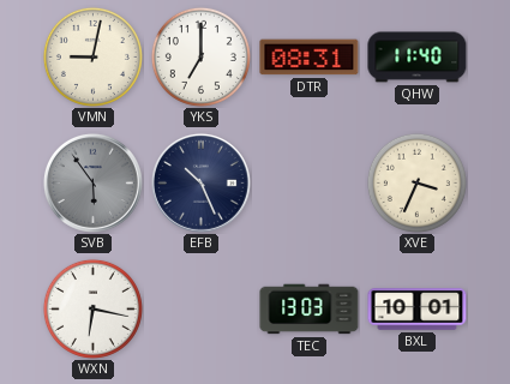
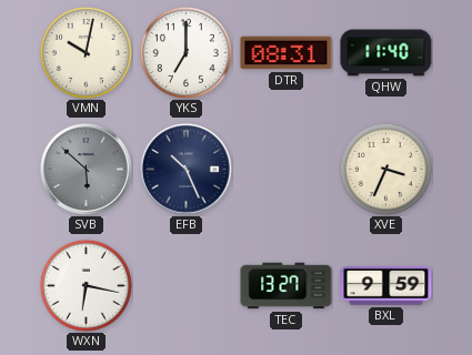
VMN: 9:02 -> 10:02 (86, 52)
SVB: 5:54 -> 5:52 (86, 169)
TEC: 13:03 -> 13:27 (287, 286)
BXL: 10:01 -> 9:59 (386, 286)
